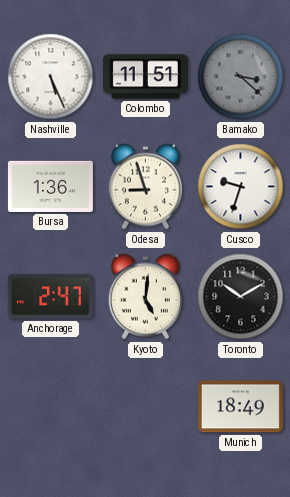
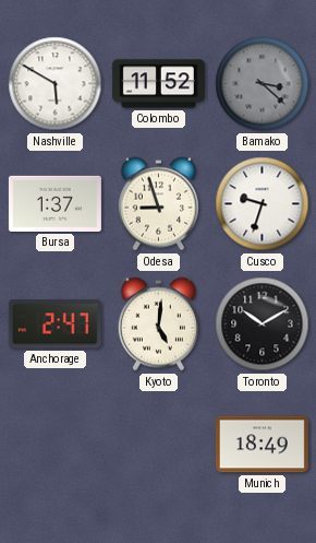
Nashville: 5:26 -> 5:50 (56, 84)
Colombo: 11:51 -> 11:52 (158, 84)
Bursa: 1:36 -> 1:37 (54, 203)
